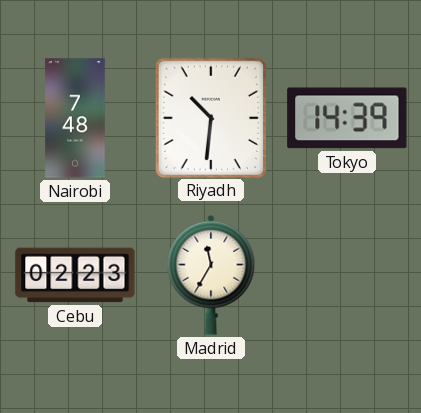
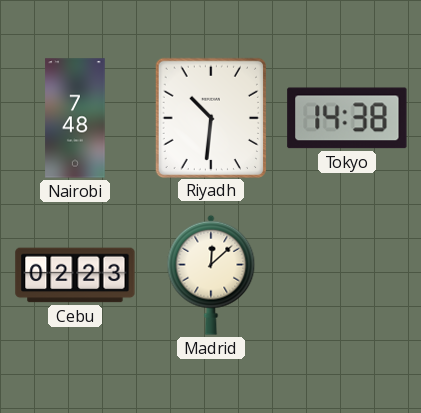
Tokyo: 14:39 -> 14:38 (347, 118)
Madrid: 11:35 -> 12:08 (211, 275)
